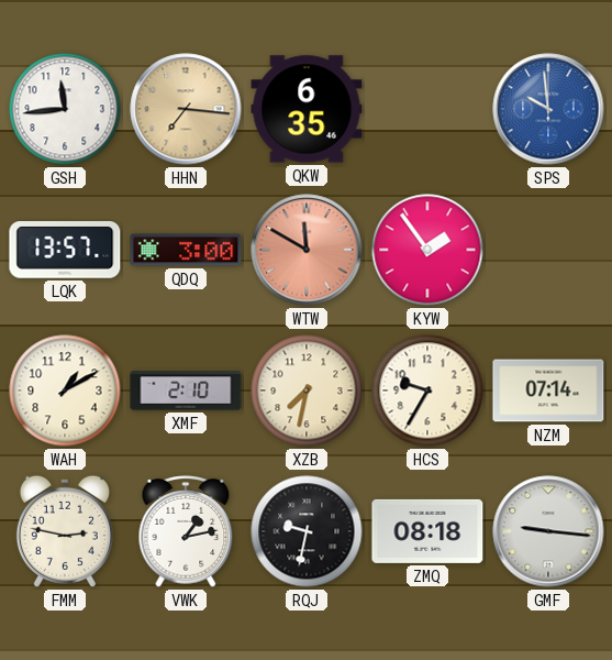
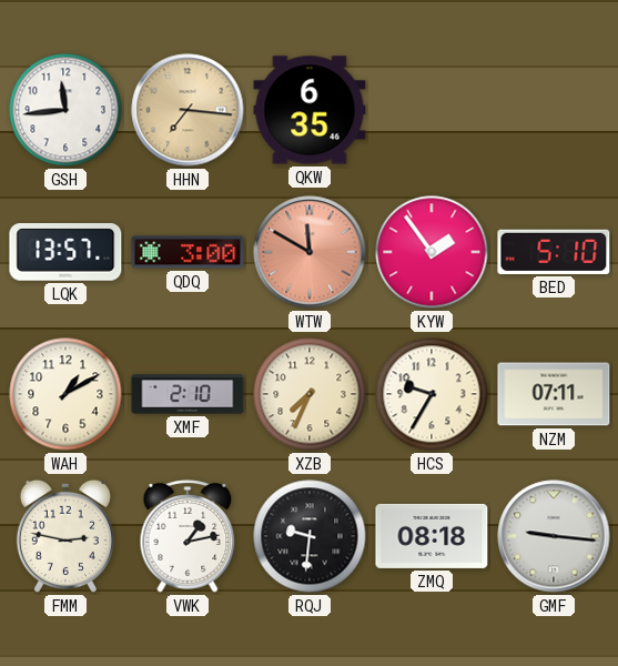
SPS: 9:59 -> none (548, 109)
BED: none -> 5:10 (554, 252)
XZB: 7:32 -> 7:34 (310, 394)
NZM: 07:14 -> 07:11 (554, 394)
RQJ: 9:32 -> 9:31 (310, 536)
